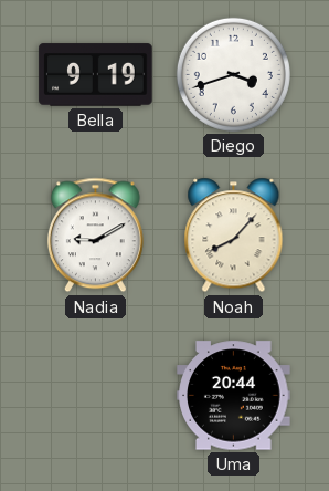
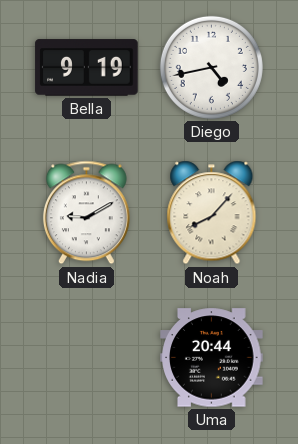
Diego: 3:42 -> 4:43 (211, 67)
